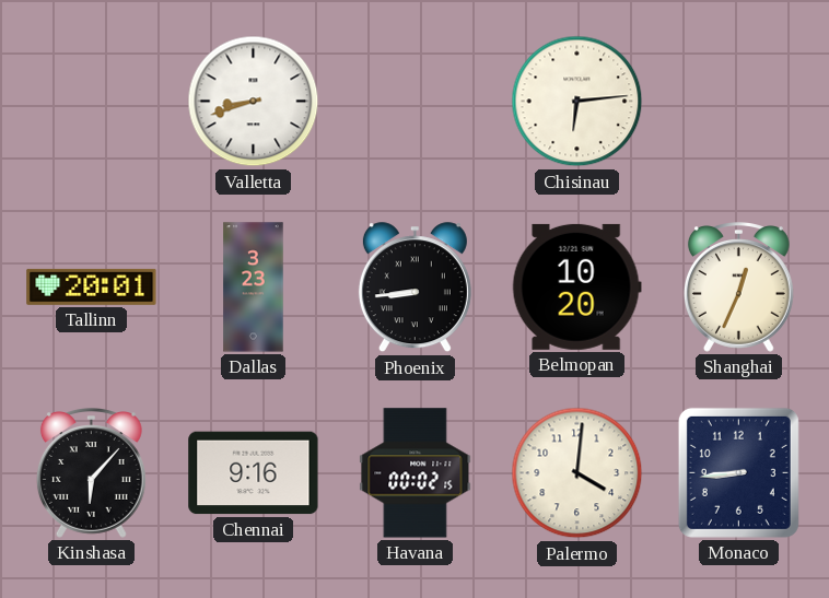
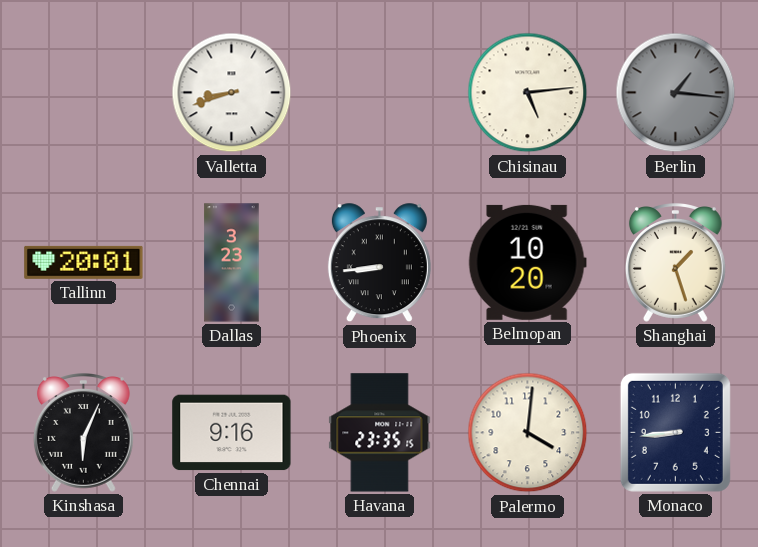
Chisinau: 6:14 -> 5:14 (528, 93)
Berlin: none -> 1:16 (676, 93)
Shanghai: 12:34 -> 1:27 (675, 263)
Kinshasa: 6:07 -> 6:04 (83, 433)
Havana: 00:02 -> 23:35 (380, 433)
